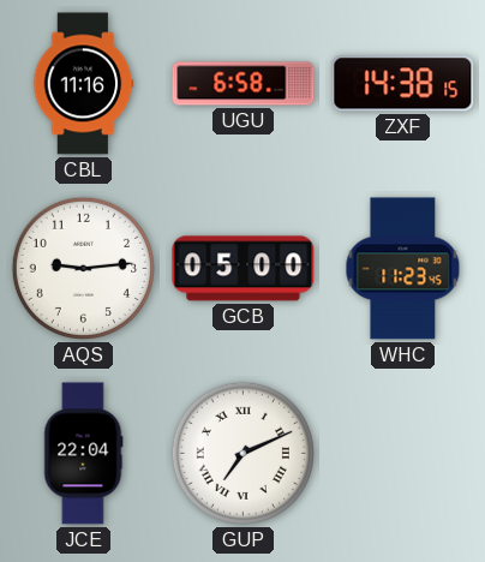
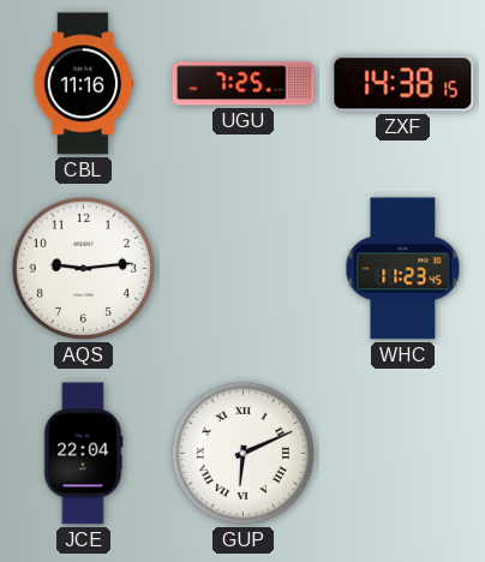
UGU: 6:58 -> 7:25 (244, 84)
GCB: 05:00 -> none (244, 269)
GUP: 7:11 -> 6:11 (242, 453)
